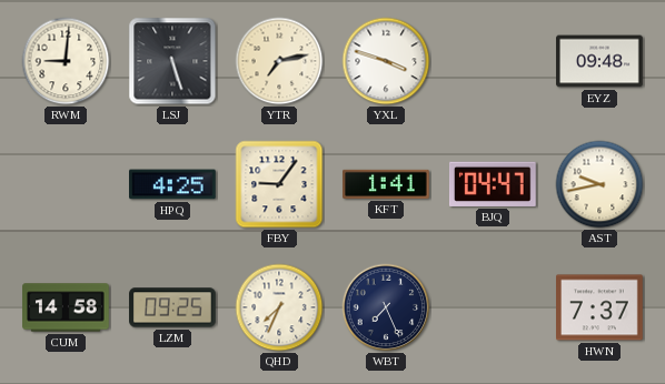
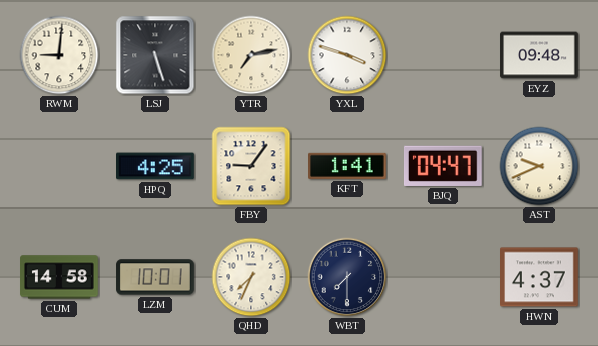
AST: 9:43 -> 9:41 (539, 166)
LZM: 09:25 -> 10:01 (155, 277)
WBT: 7:26 -> 7:30 (347, 277)
HWN: 7:37 -> 4:37 (540, 277)
